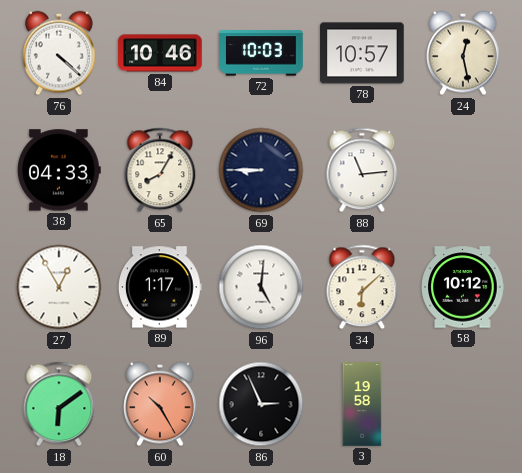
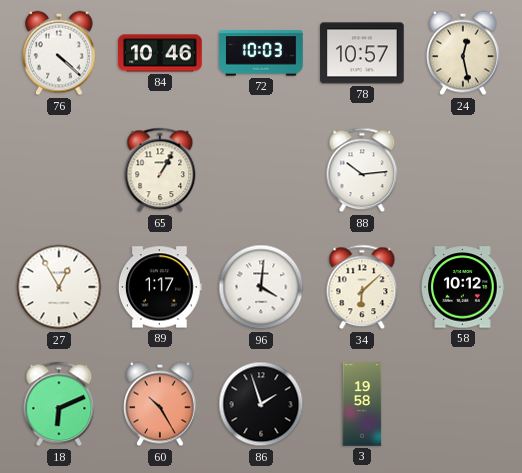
38: 04:33 -> none (59, 170)
65: 8:05 -> 1:05 (160, 170)
69: 8:45 -> none (261, 170)
88: 11:14 -> 10:14 (362, 170)
96: 5:01 -> 4:01 (261, 287)
18: 6:09 -> 6:11 (59, 404)
86: 2:56 -> 1:57 (261, 404)
